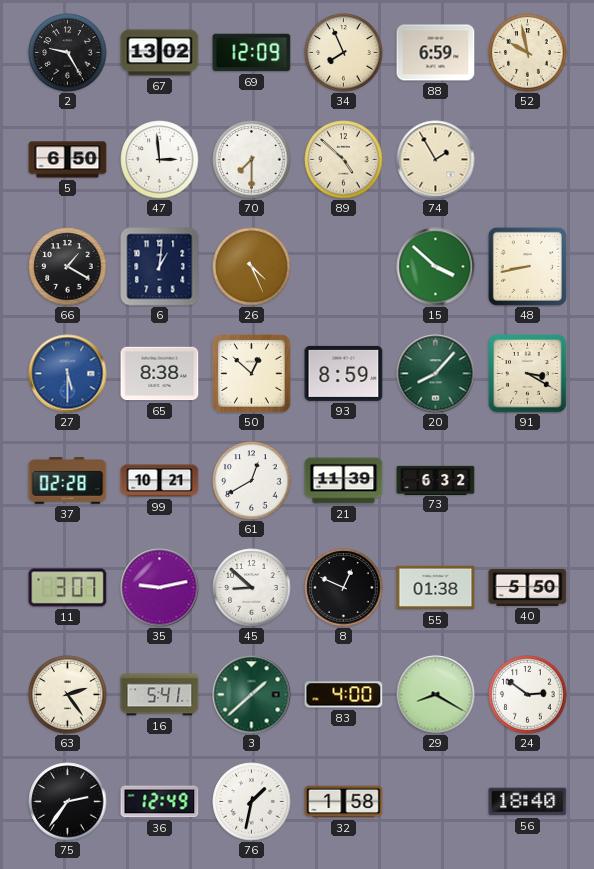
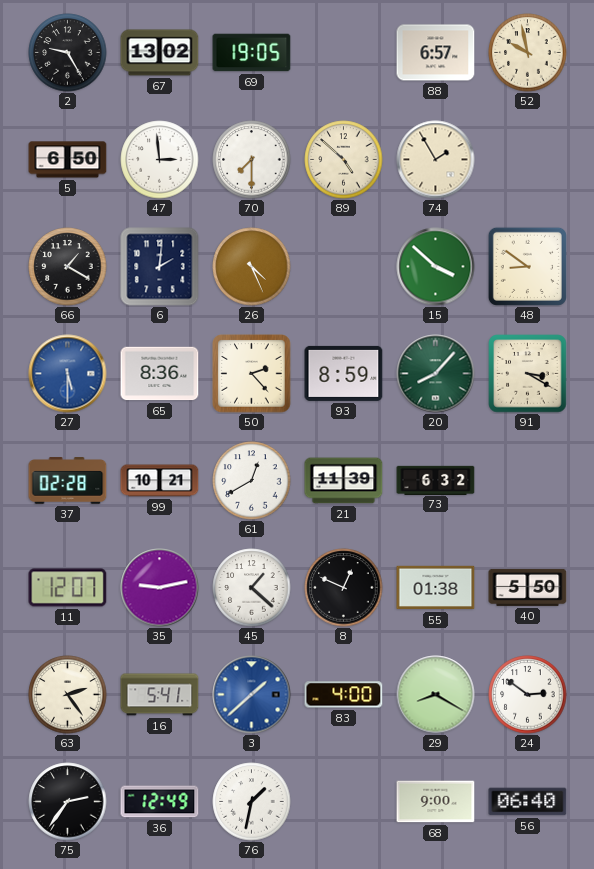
69: 12:09 -> 19:05 (252, 53)
34: 7:56 -> none (344, 53)
88: 6:59 -> 6:57 (436, 53)
6: 1:01 -> 2:01 (160, 267)
48: 8:43 -> 8:51 (527, 266)
65: 8:38 -> 8:36 (160, 374)
50: 12:52 -> 2:23 (252, 374)
11: 3:07 -> 12:07 (68, 588)
45: 8:52 -> 1:22 (252, 588)
3 dial: green -> blue (252, 695)
32: 1:58 -> none (344, 802)
68: none -> 9:00 (436, 802)
56: 18:40 -> 06:40 (528, 802)
